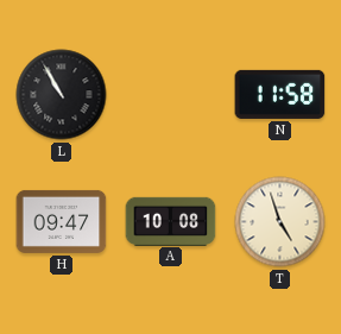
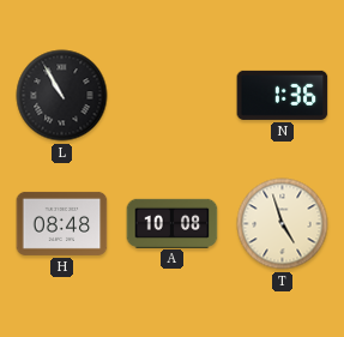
N: 11:58 -> 1:36 (283, 95)
H: 09:47 -> 08:48 (62, 223)
